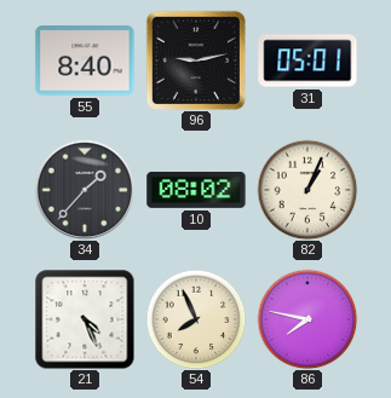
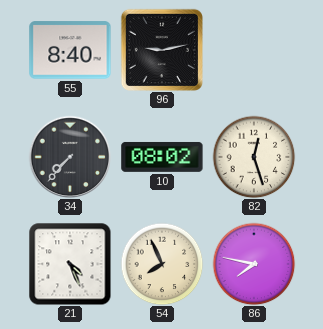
31: 05:01 -> none (307, 60)
34: 1:37 -> 7:37 (70, 157)
82: 1:04 -> 12:27 (254, 157)
